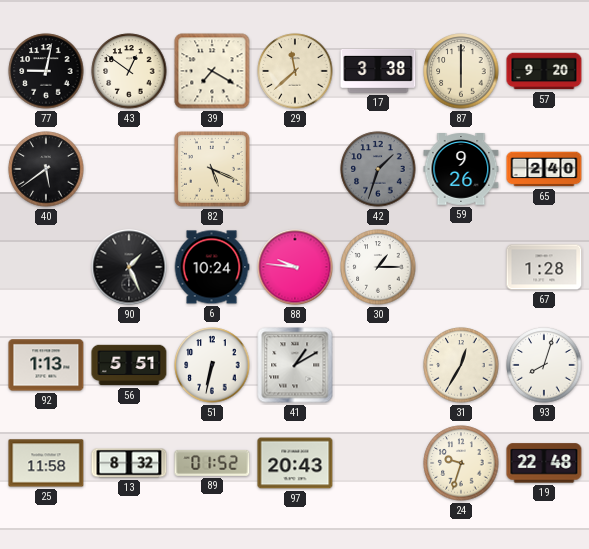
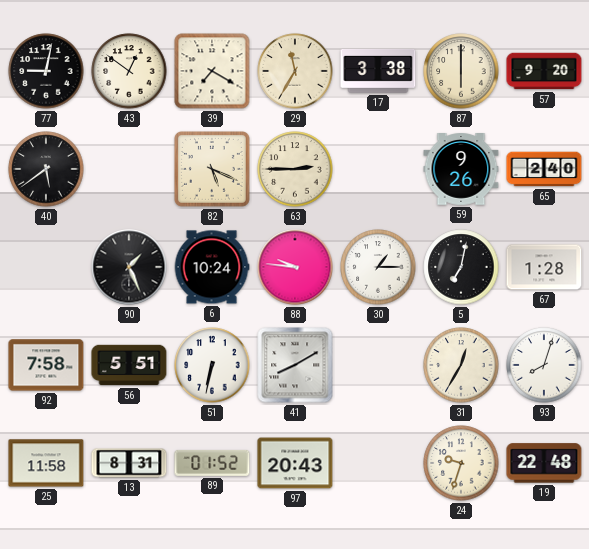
29: 11:38 -> 11:35 (295, 71)
63: none -> 2:45 (295, 169)
42: 1:33 -> none (378, 169)
5: none -> 7:02 (461, 267)
92: 1:13 -> 7:58 (46, 365)
41: 1:10 -> 8:10 (295, 365)
13: 8:32 -> 8:31 (129, 463)
